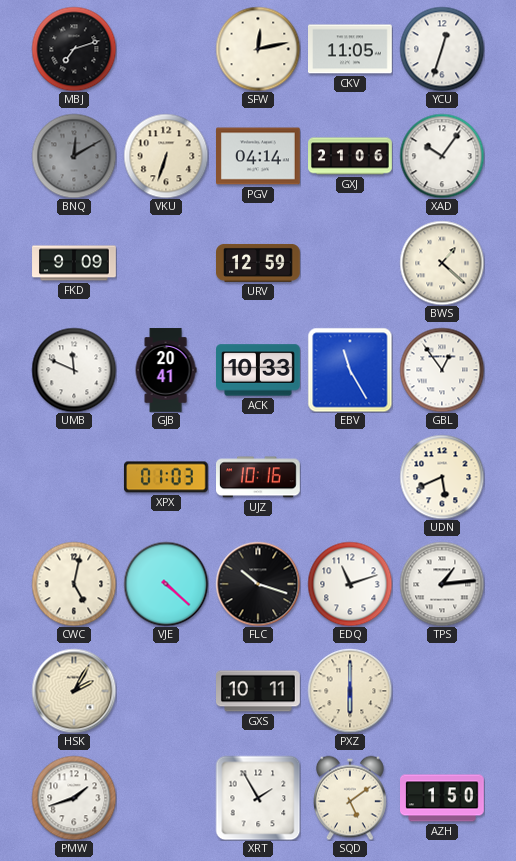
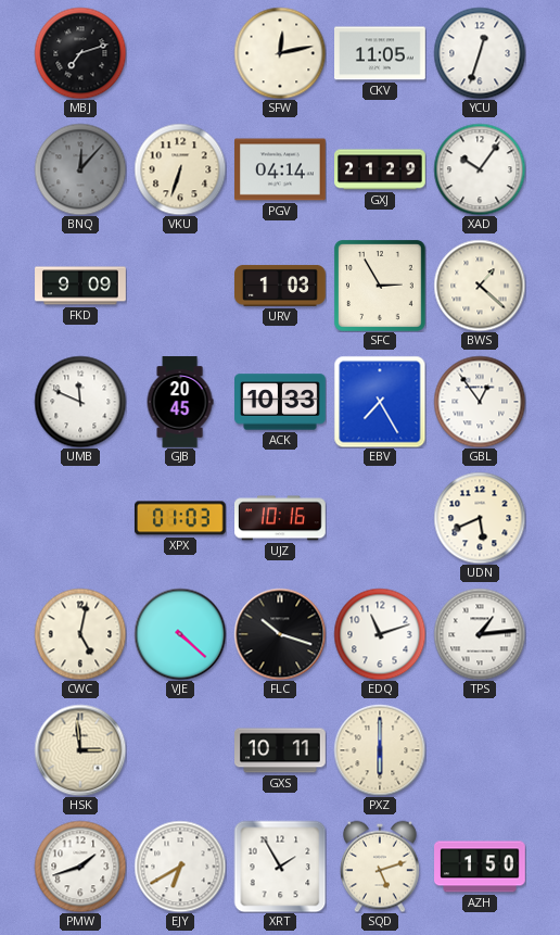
BNQ: 12:10 -> 12:07 (80, 169)
GXJ: 21:06 -> 21:29 (380, 169)
URV: 12:59 -> 1:03 (280, 286)
SFC: none -> 2:55 (381, 287)
GJB: 20:41 -> 20:45 (180, 402)
EBV: 11:25 -> 7:25 (380, 402)
HSK: 2:05 -> 2:59 (80, 750)
EJY: none -> 6:40 (180, 867)
SQD: 5:09 -> 5:12 (380, 867)
